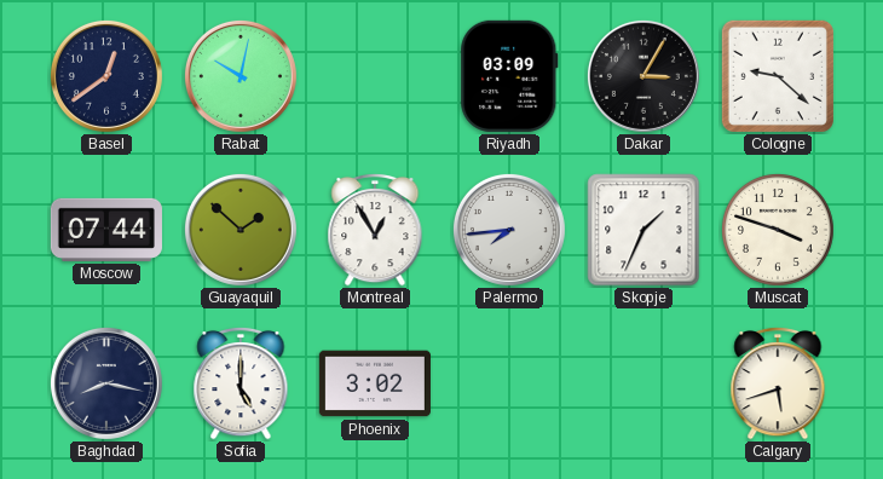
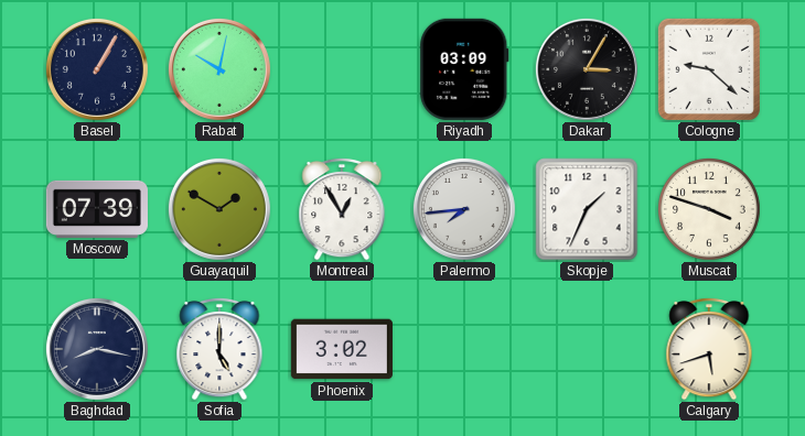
Basel: 12:39 -> 1:05 (97, 69)
Moscow: 07:44 -> 07:39 (97, 209)
Guayaquil: 1:52 -> 1:50 (219, 209)
